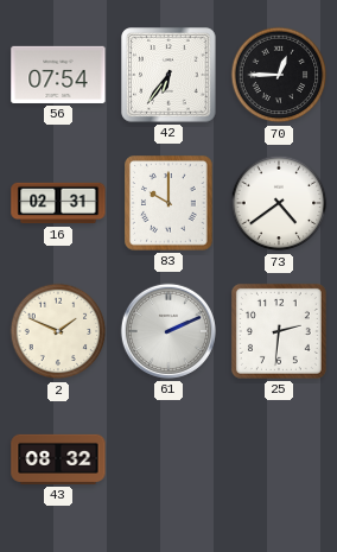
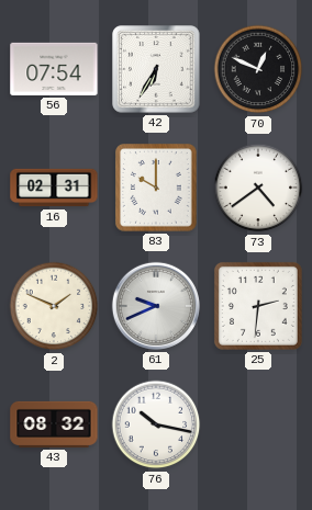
42: 6:36 -> 6:35 (156, 69)
70: 12:45 -> 12:49 (258, 69)
61: 2:11 -> 9:41 (156, 306)
76: none -> 10:17 (156, 424)
